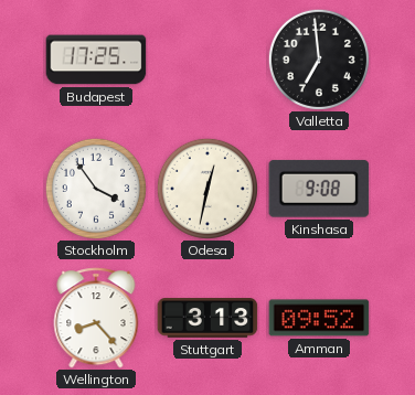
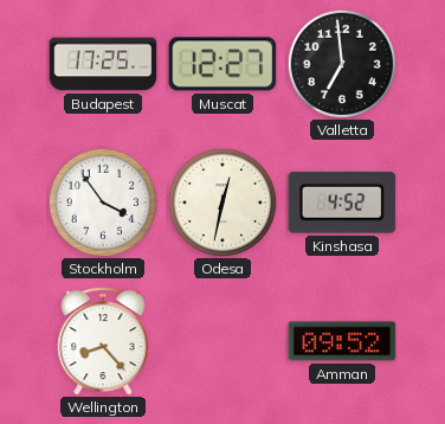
Muscat: none -> 12:27 (222, 64)
Kinshasa: 9:08 -> 4:52 (342, 203)
Stuttgart: 3:13 -> none (208, 318)
